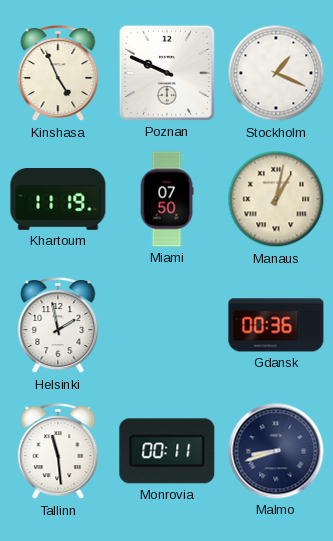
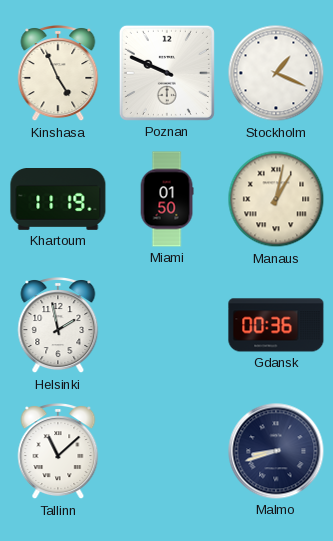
Miami: 07:50 -> 01:50 (167, 199)
Tallinn: 11:29 -> 11:08 (58, 452)
Monrovia: 00:11 -> none (167, 451)
